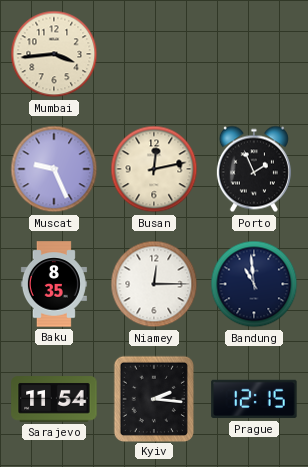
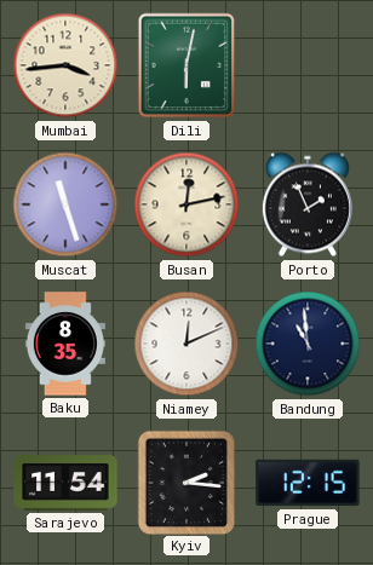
Dili: none -> 6:02 (187, 65)
Muscat: 9:26 -> 11:27 (65, 204)
Niamey: 12:15 -> 12:11 (187, 344)
